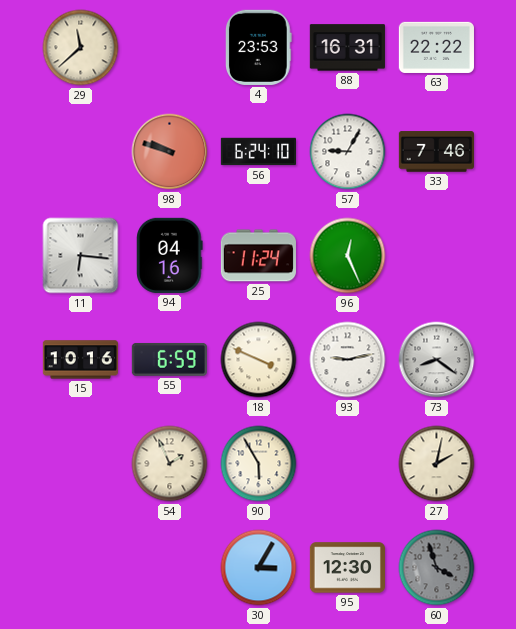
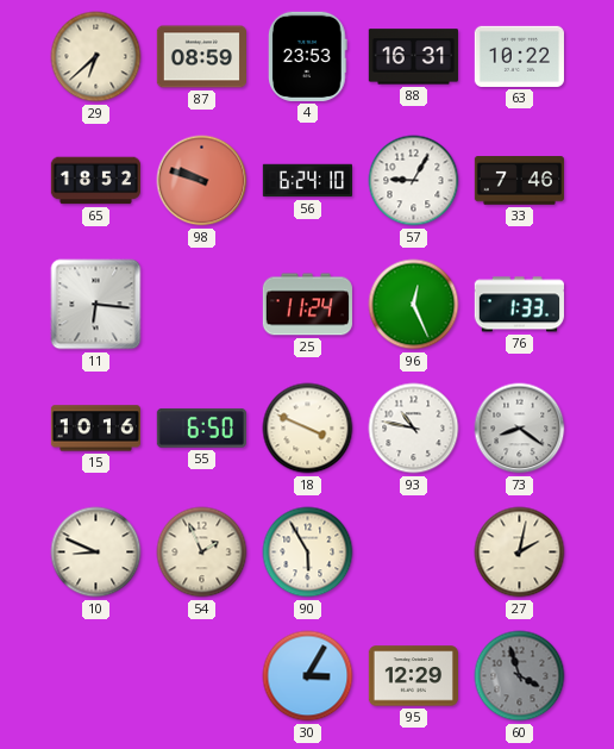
29: 11:38 -> 6:38 (96, 57)
87: none -> 08:59 (201, 57)
63: 22:22 -> 10:22 (519, 56)
65: none -> 18:52 (95, 181)
94: 04:16 -> none (170, 255)
76: none -> 1:33 (519, 305)
55: 6:59 -> 6:50 (201, 429)
93: 9:13 -> 10:47 (414, 429)
10: none -> 8:49 (96, 553)
95: 12:30 -> 12:29 (413, 676)
